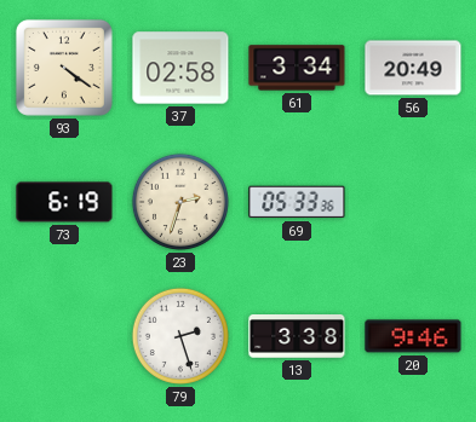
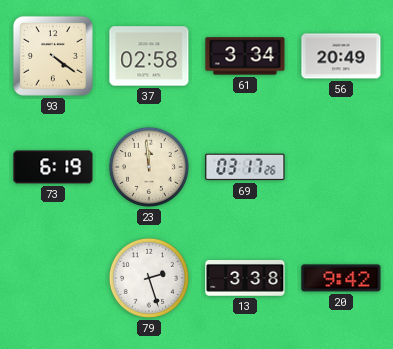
23: 2:33 -> 11:59 (149, 167)
69: 05:33 -> 03:17 (245, 167)
20: 9:46 -> 9:42 (341, 278)
